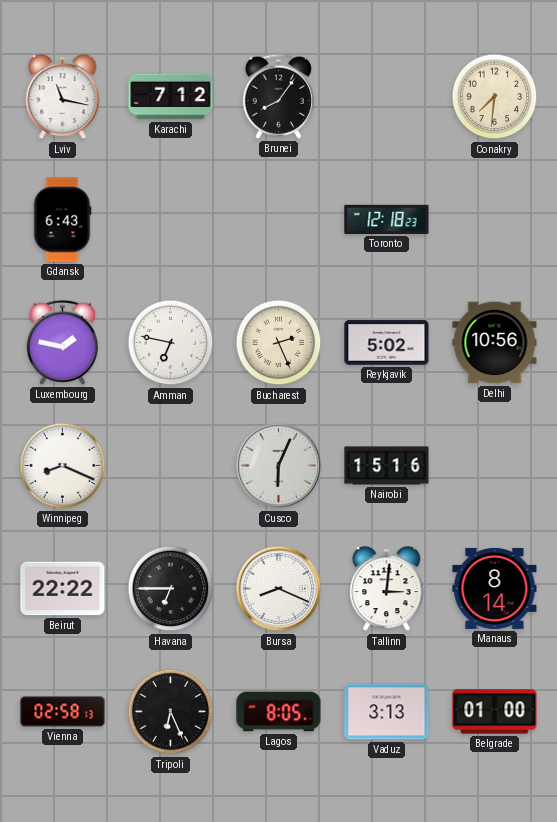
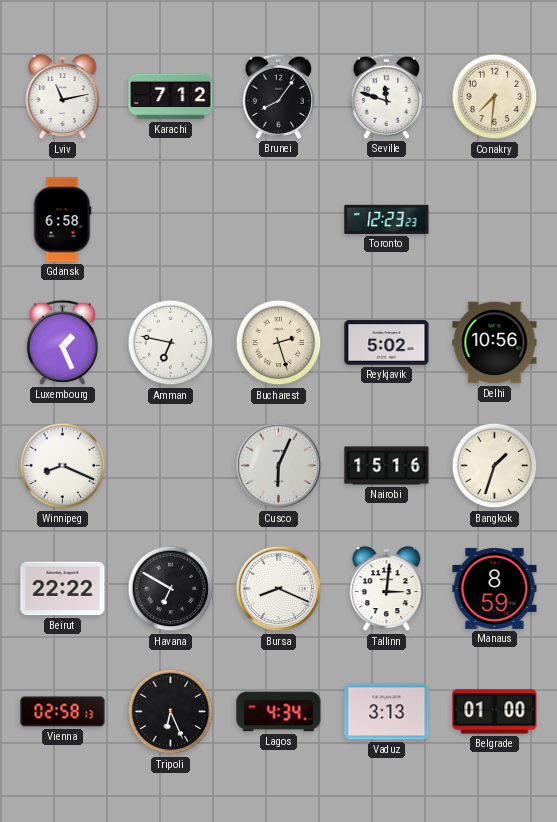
Lviv: 11:17 -> 11:13 (63, 97)
Seville: none -> 11:48 (386, 96)
Gdansk: 6:43 -> 6:58 (62, 220)
Toronto: 12:18 -> 12:23 (387, 219)
Luxembourg: 1:47 -> 1:26 (62, 342)
Bucharest: 2:26 -> 2:27 (279, 343)
Bangkok: none -> 1:33 (495, 466)
Havana: 6:45 -> 6:50 (171, 589)
Manaus: 8:14 -> 8:59 (495, 588)
Lagos: 8:05 -> 4:34 (279, 712)
